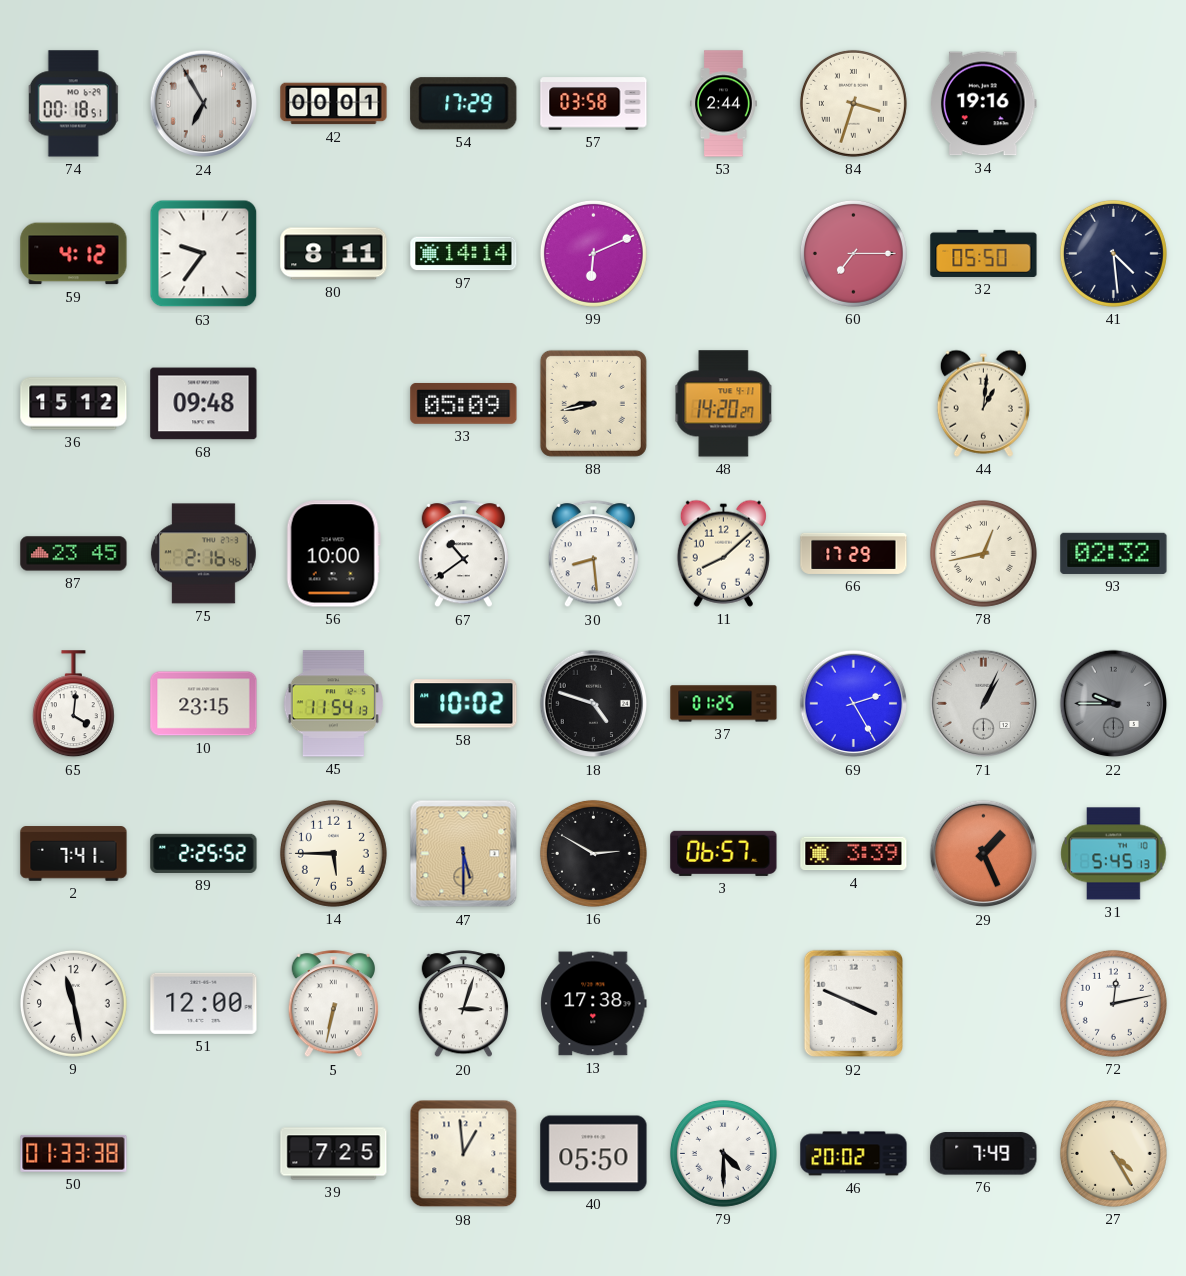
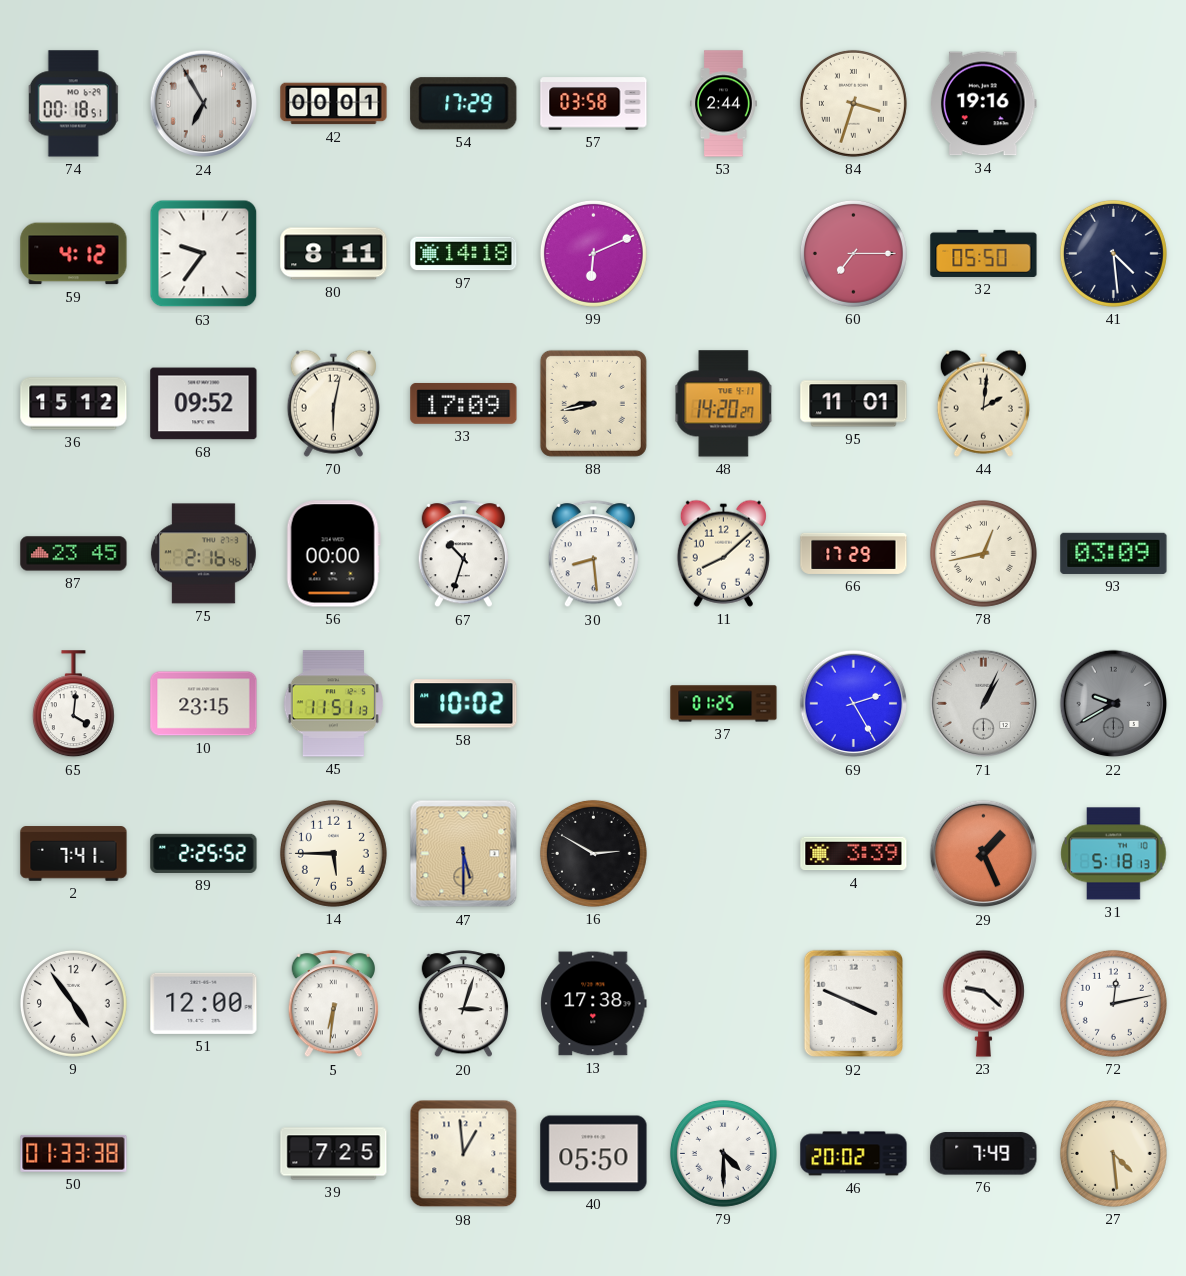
97: 14:14 -> 14:18 (464, 254)
68: 09:48 -> 09:52 (204, 404)
70: none -> 6:02 (333, 403)
33: 05:09 -> 17:09 (464, 403)
95: none -> 11:01 (854, 404)
44: 1:01 -> 2:01 (983, 403)
56: 10:00 -> 00:00 (333, 554)
67: 10:39 -> 10:33 (463, 554)
93: 02:32 -> 03:09 (1114, 553)
45: 11:54 -> 11:51 (333, 704)
18: 4:48 -> none (594, 704)
22: 9:45 -> 9:40 (1114, 704)
3: 06:57 -> none (724, 853)
31: 5:45 -> 5:18 (1114, 854)
9: 11:28 -> 4:54 (73, 1003)
5: 6:32 -> 6:31 (333, 1004)
23: none -> 9:22 (983, 1003)
27: 4:25 -> 4:29 (1113, 1153)
